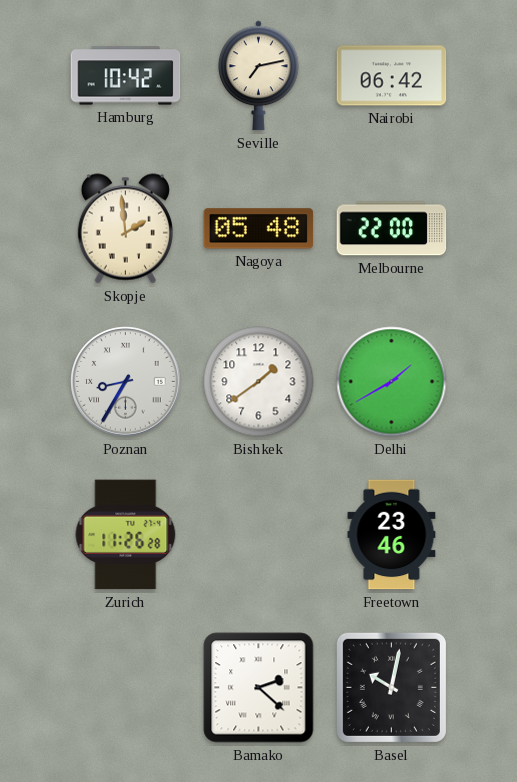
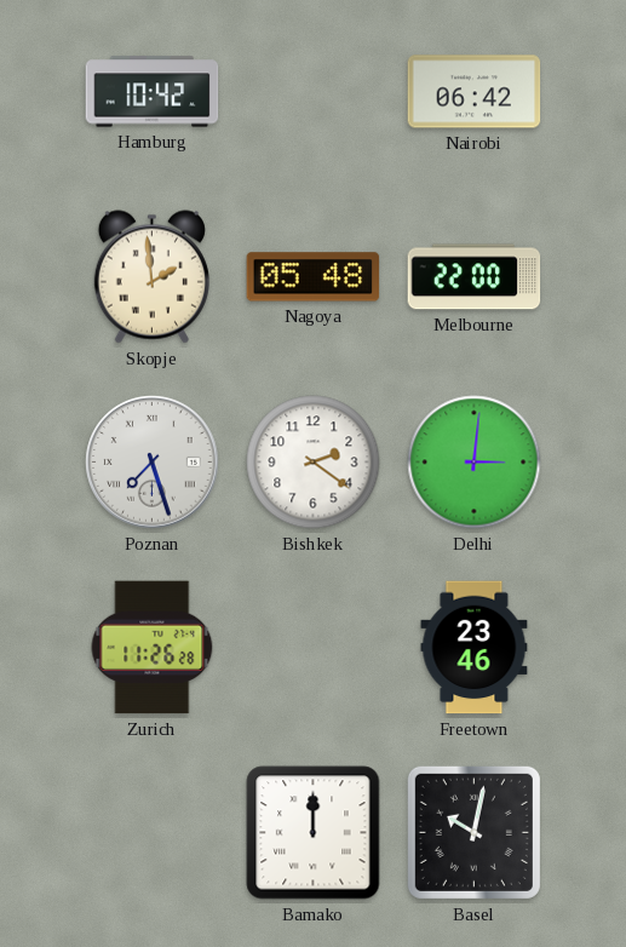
Seville: 7:13 -> none (259, 76)
Poznan: 8:35 -> 7:27 (153, 463)
Bishkek: 1:39 -> 2:21 (314, 463)
Delhi: 1:40 -> 3:01 (475, 463)
Bamako: 2:22 -> 12:00 (314, 833)
